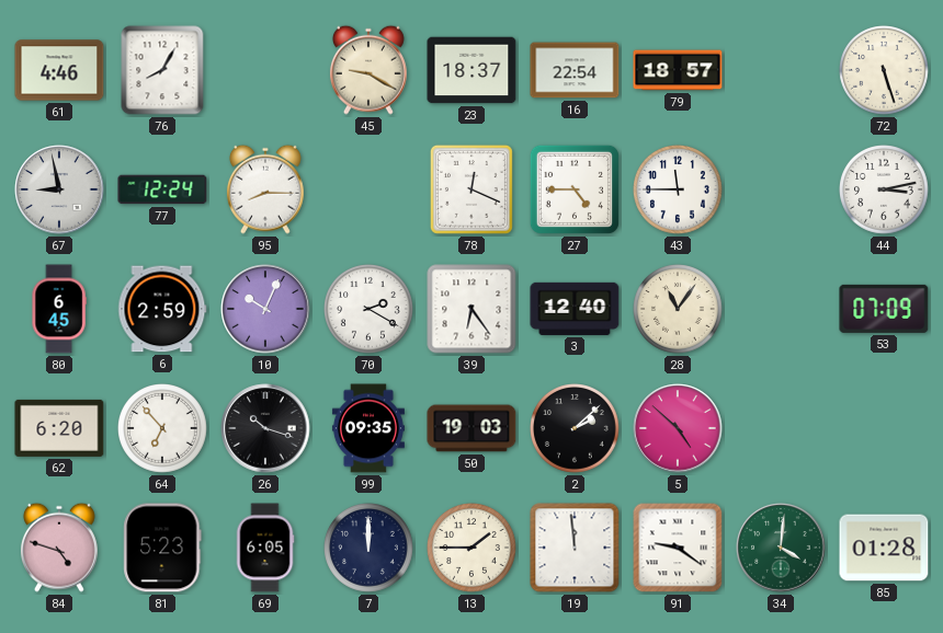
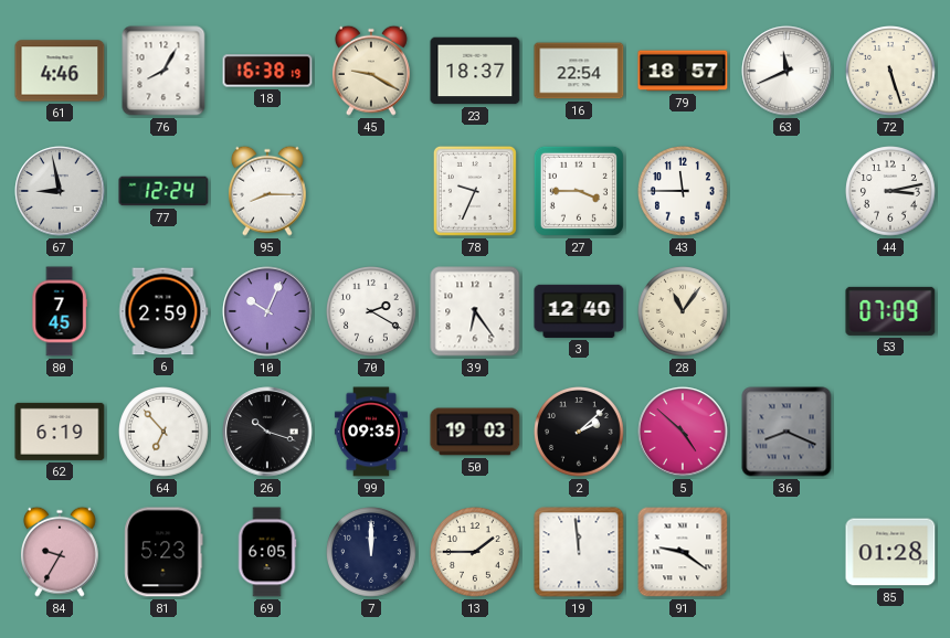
18: none -> 16:38 (267, 71)
63: none -> 11:41 (787, 71)
78: 12:19 -> 9:34 (475, 191)
27: 4:45 -> 3:45 (579, 191)
80: 6:45 -> 7:45 (60, 311)
62: 6:20 -> 6:19 (60, 432)
36: none -> 8:19 (787, 432)
84: 4:48 -> 9:35 (60, 552)
34: 4:01 -> none (781, 548)
